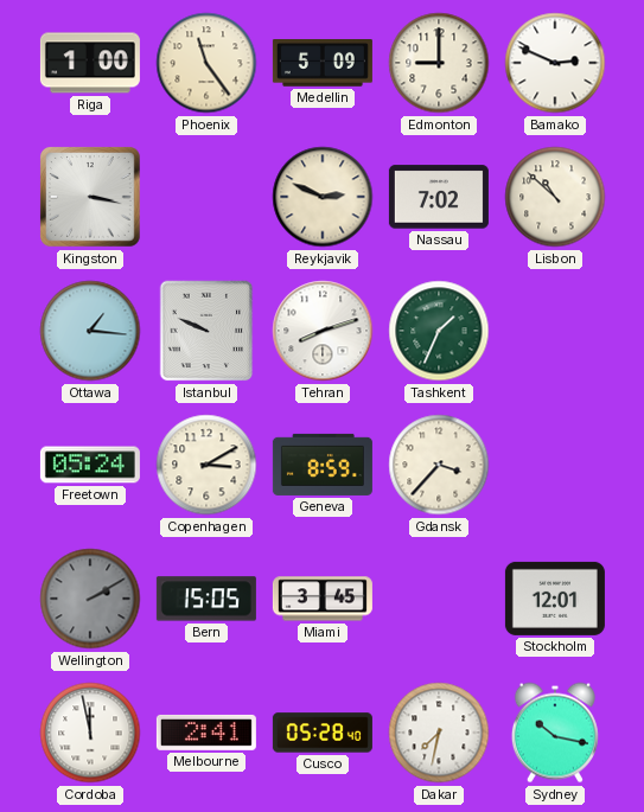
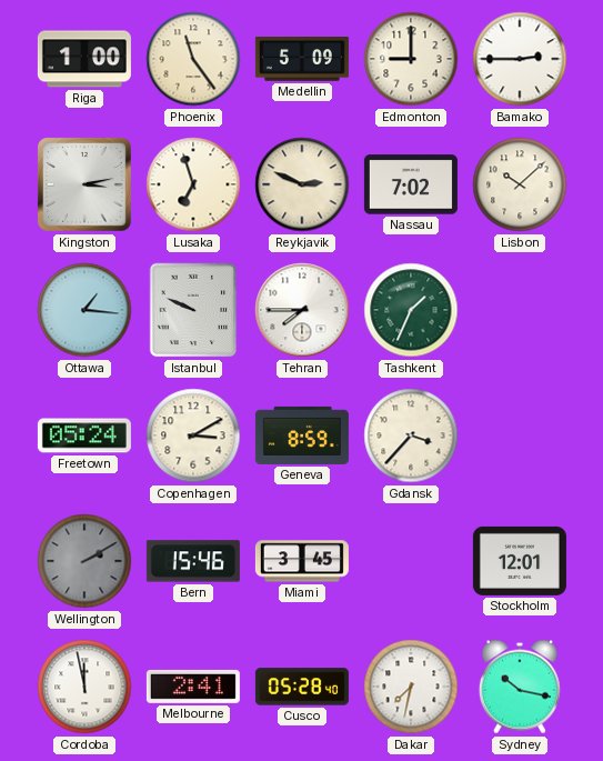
Bamako: 2:49 -> 2:45 (520, 59)
Kingston: 3:17 -> 3:13 (84, 184)
Lusaka: none -> 6:57 (193, 184)
Lisbon: 10:52 -> 10:08 (520, 184)
Tehran: 8:12 -> 7:45 (302, 310)
Bern: 15:05 -> 15:46 (193, 561)
